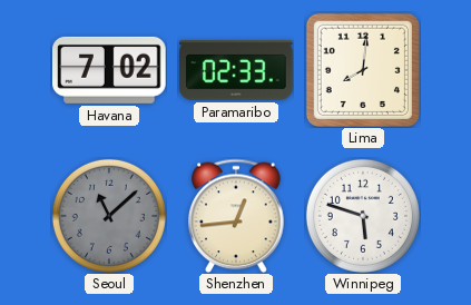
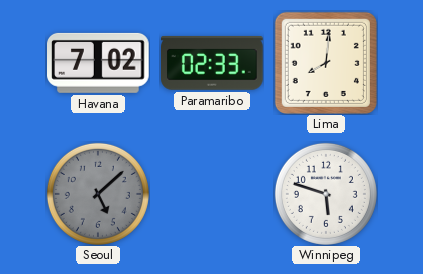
Seoul: 11:08 -> 5:08 (98, 194)
Shenzhen: 12:44 -> none (236, 216)
